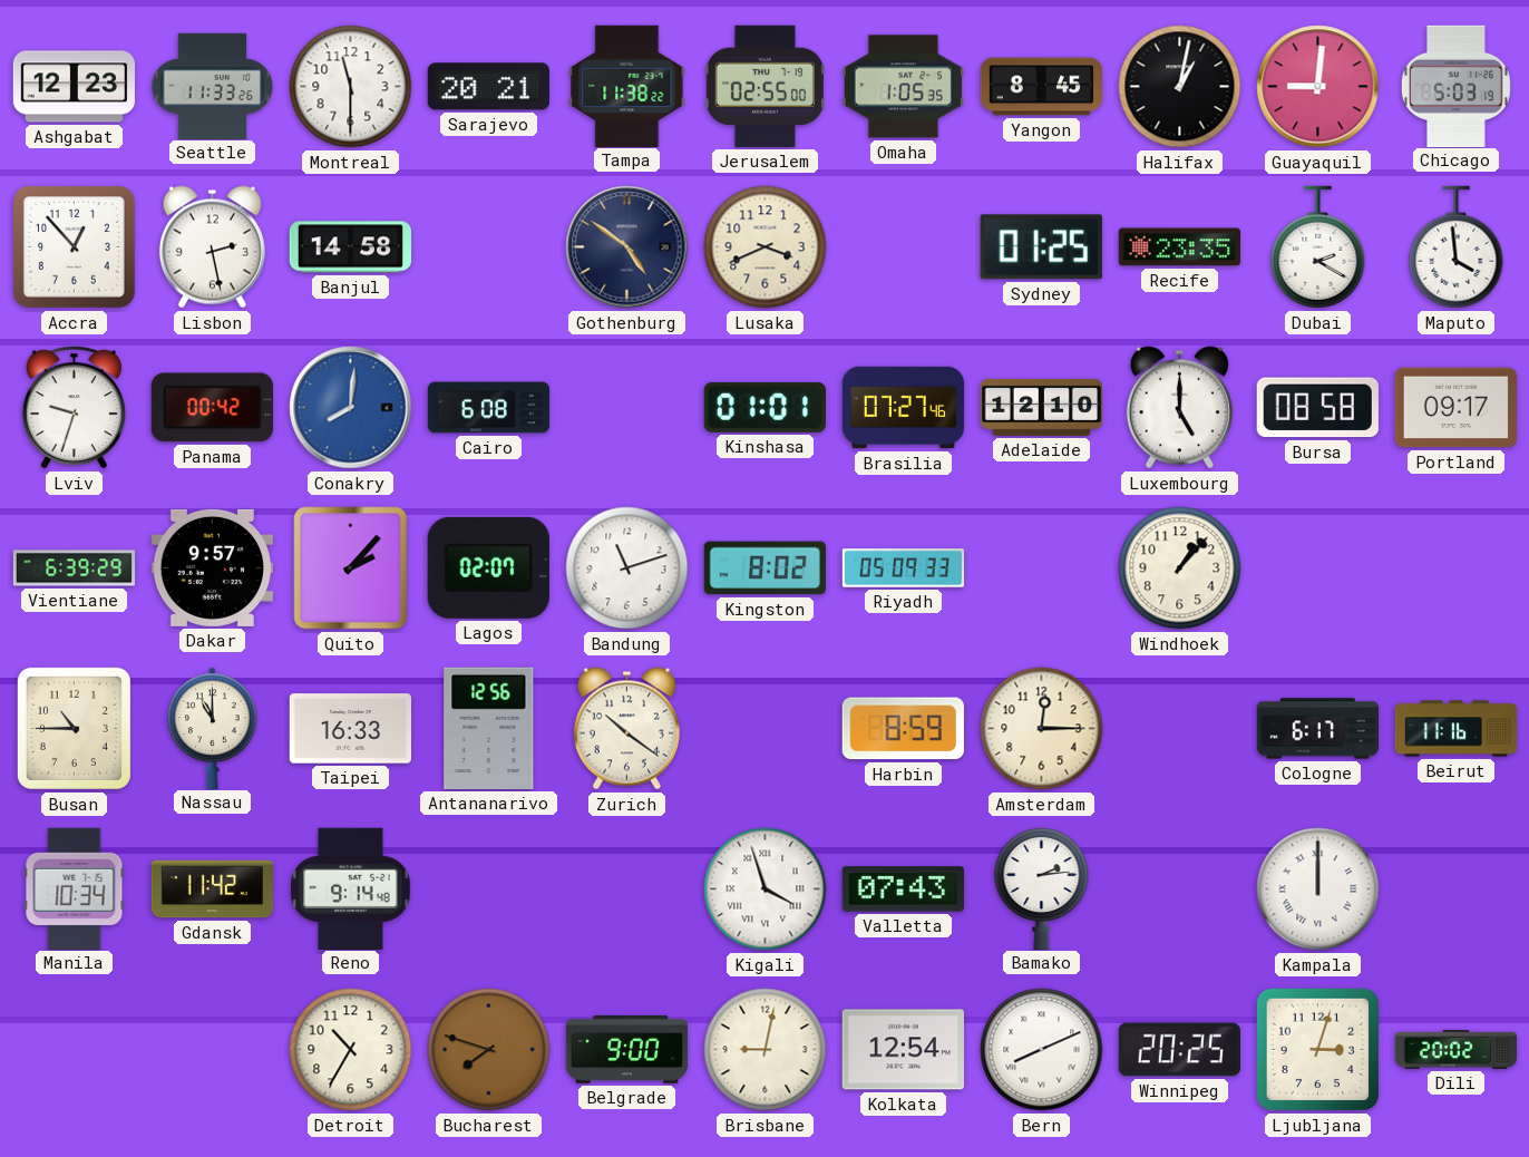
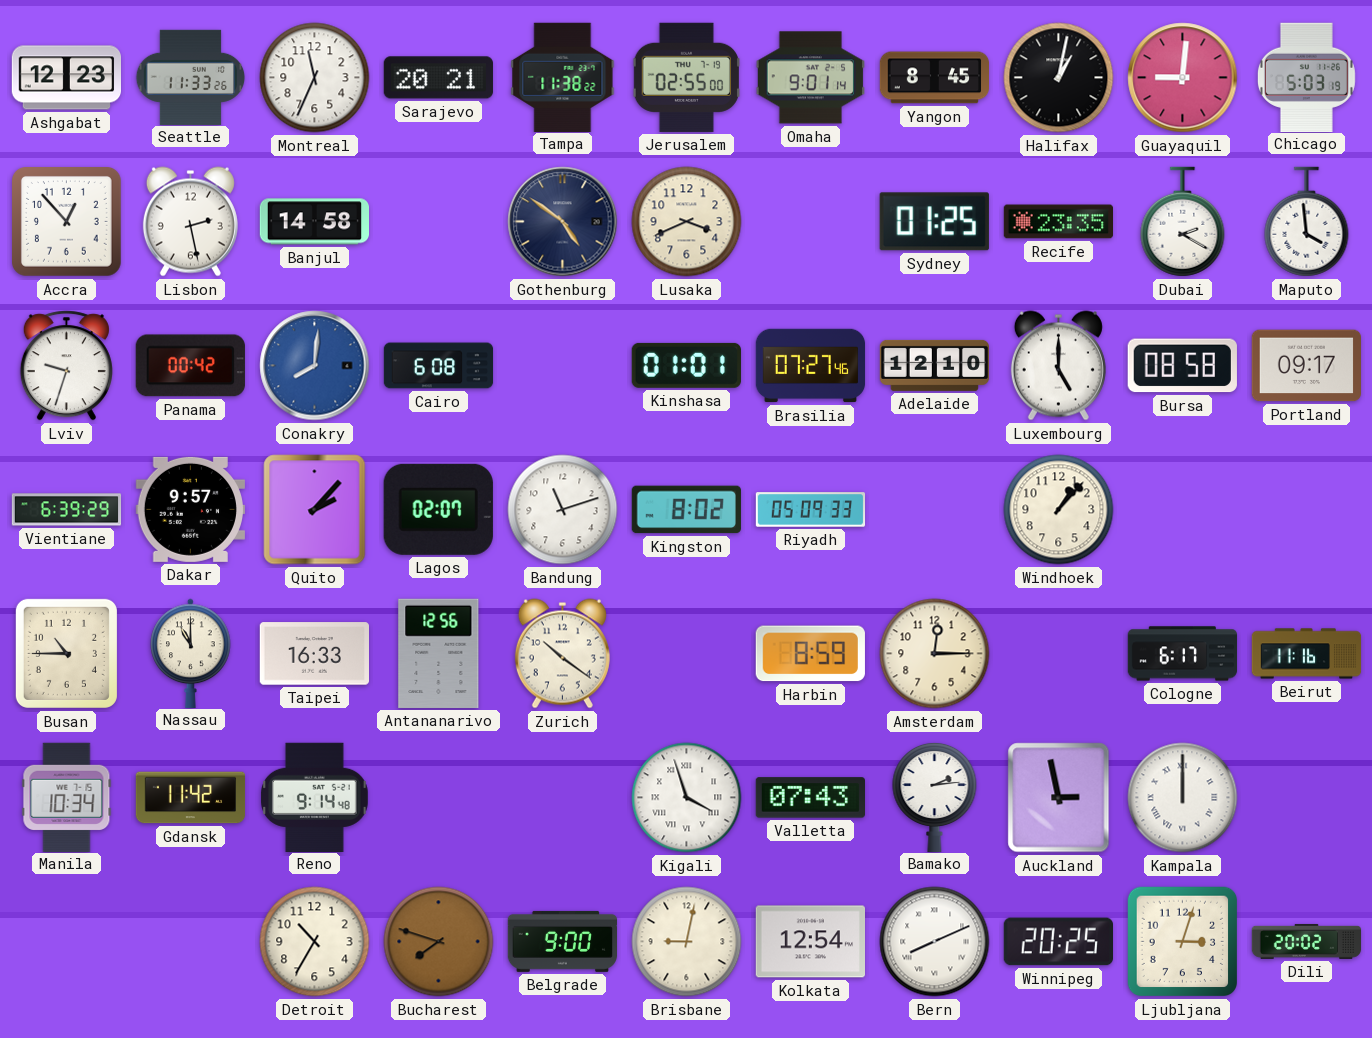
Montreal: 11:30 -> 11:34 (315, 78)
Omaha: 1:05 -> 9:01 (810, 78)
Auckland: none -> 2:58 (1059, 798)
